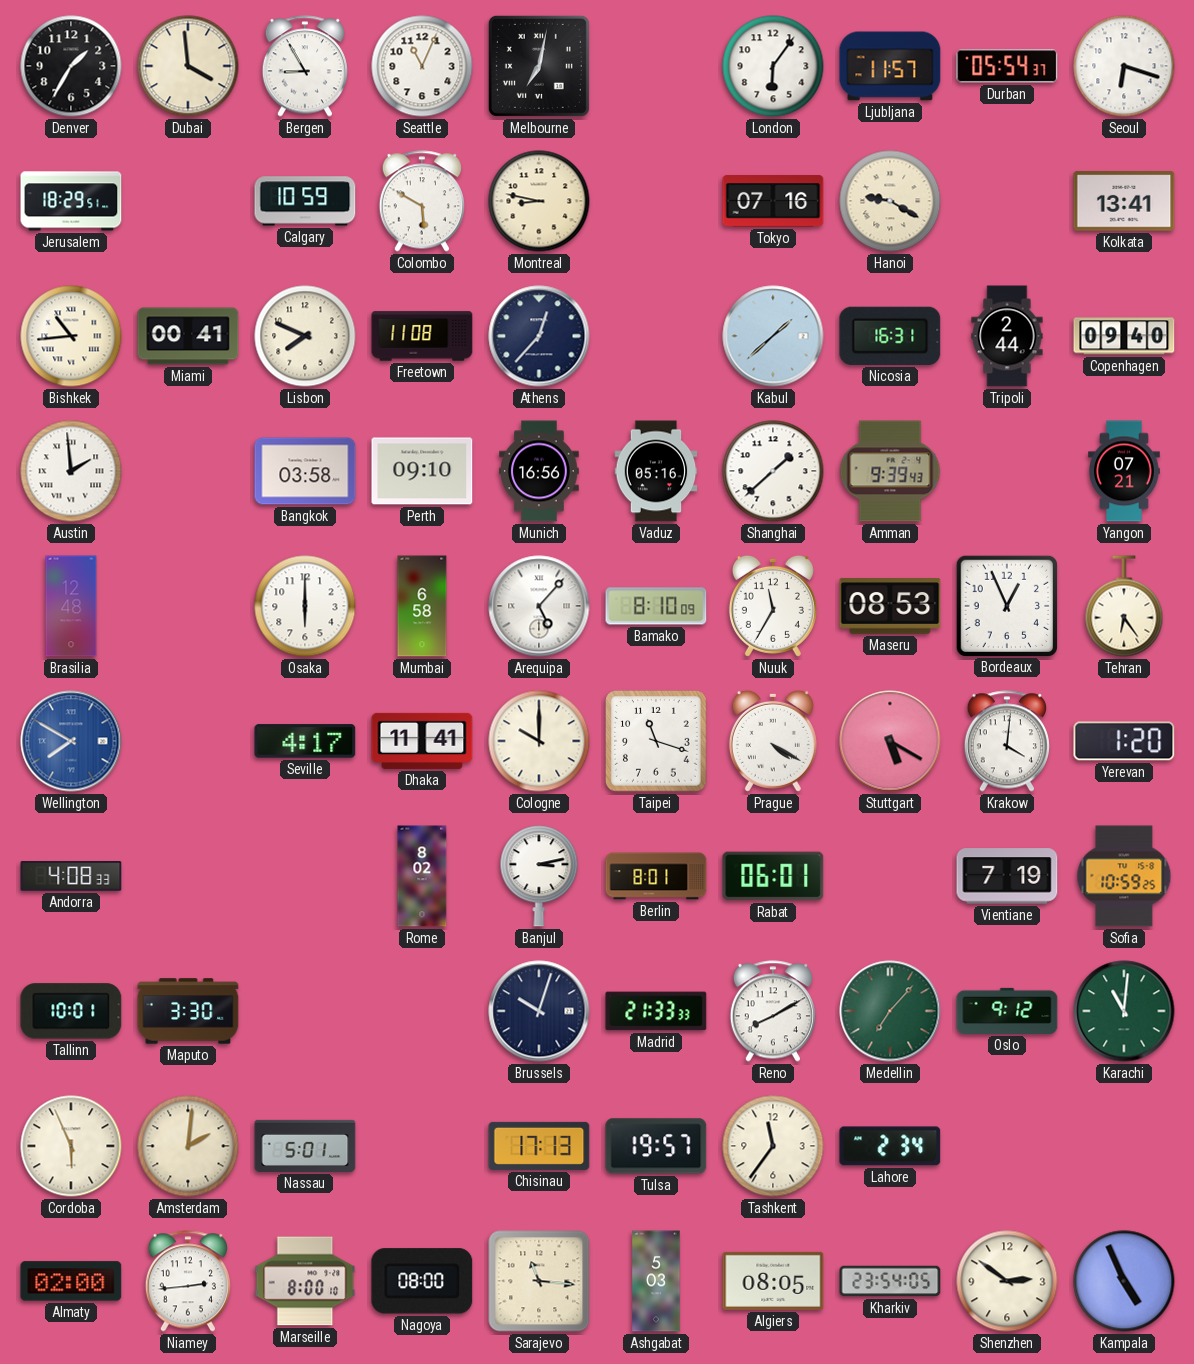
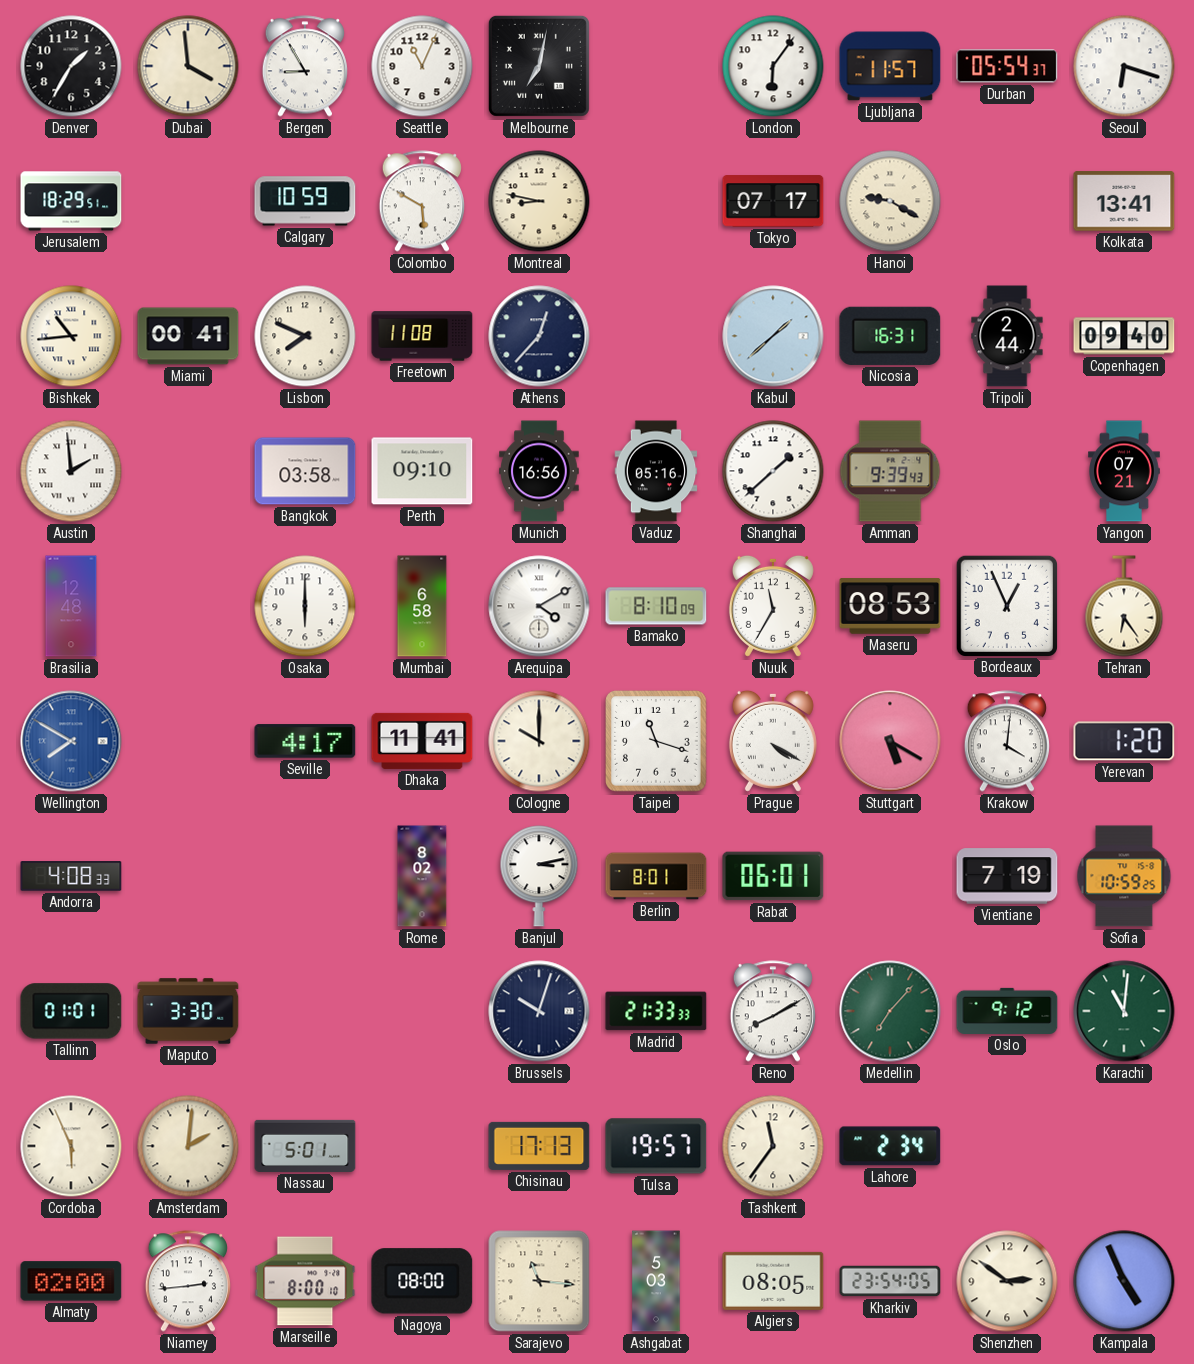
Tokyo: 07:16 -> 07:17 (773, 201)
Arequipa: 5:07 -> 4:10 (539, 606)
Tallinn: 10:01 -> 01:01 (71, 1011)
